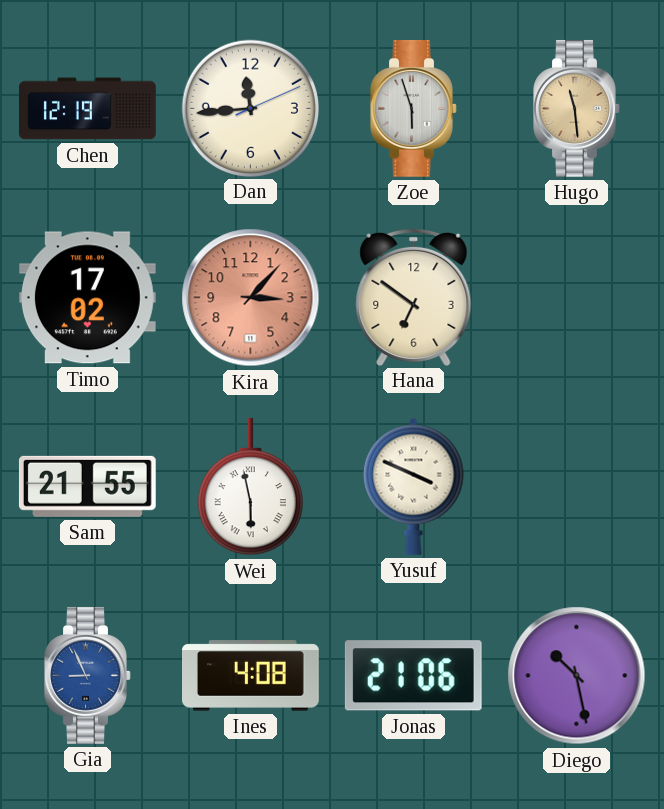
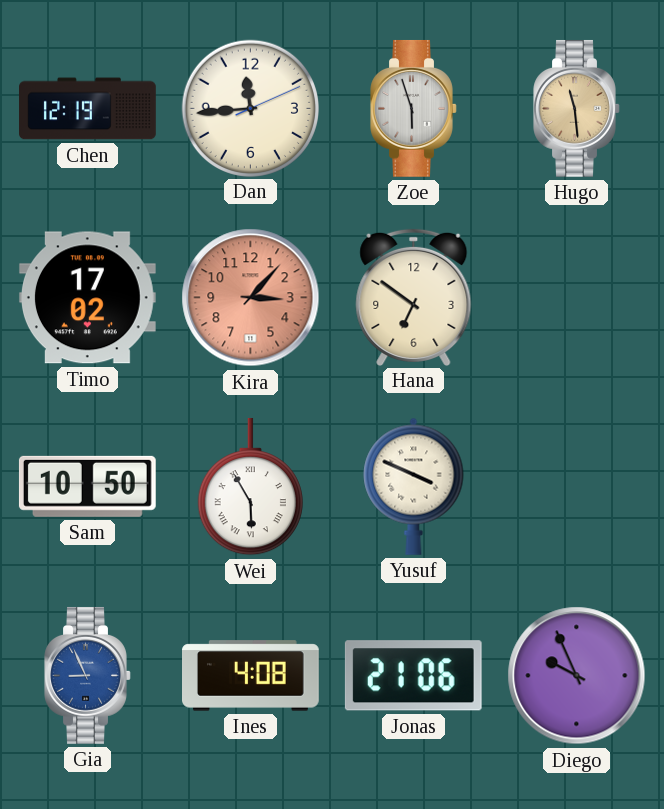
Sam: 21:55 -> 10:50 (87, 486)
Wei: 5:58 -> 5:55 (250, 487)
Diego: 10:28 -> 9:56 (577, 676)
